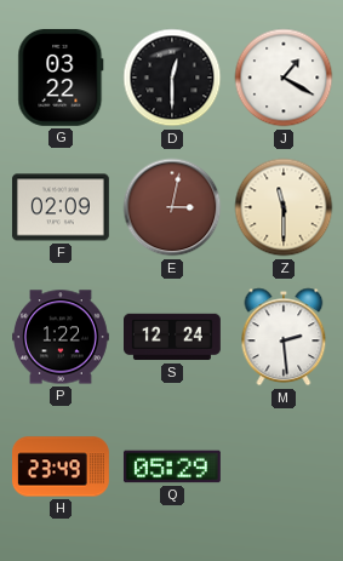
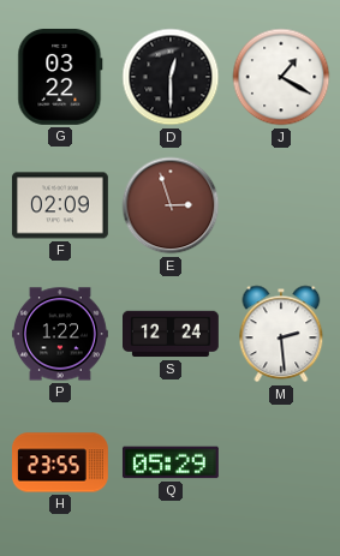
E: 3:02 -> 2:57 (171, 205)
Z: 11:30 -> none (284, 207)
H: 23:49 -> 23:55 (61, 462)
